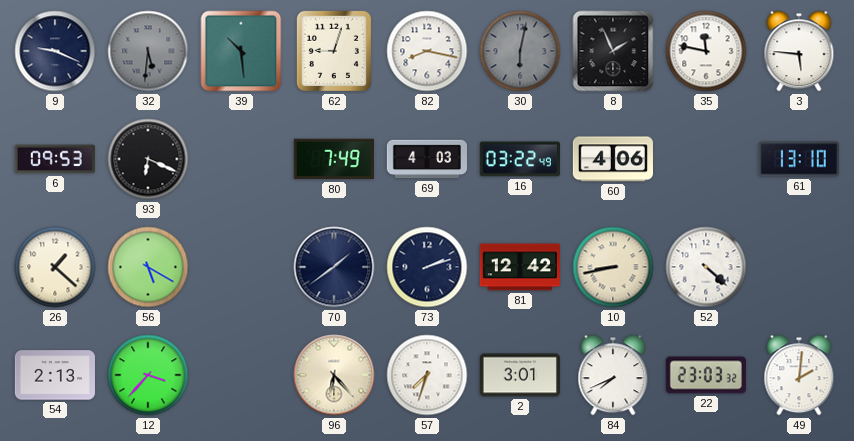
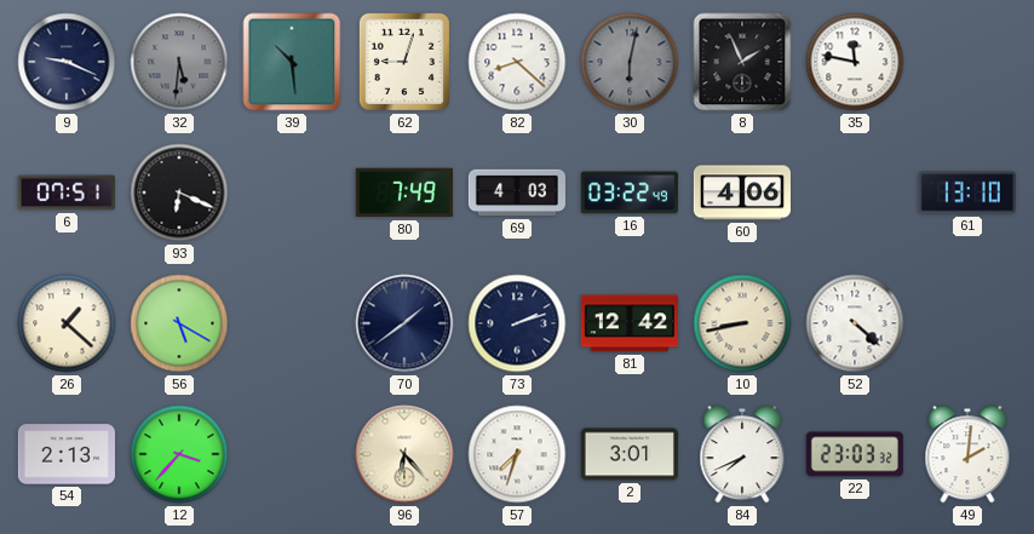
82: 8:17 -> 8:22 (517, 62)
3: 5:46 -> none (799, 51)
6: 09:53 -> 07:51 (67, 193)
